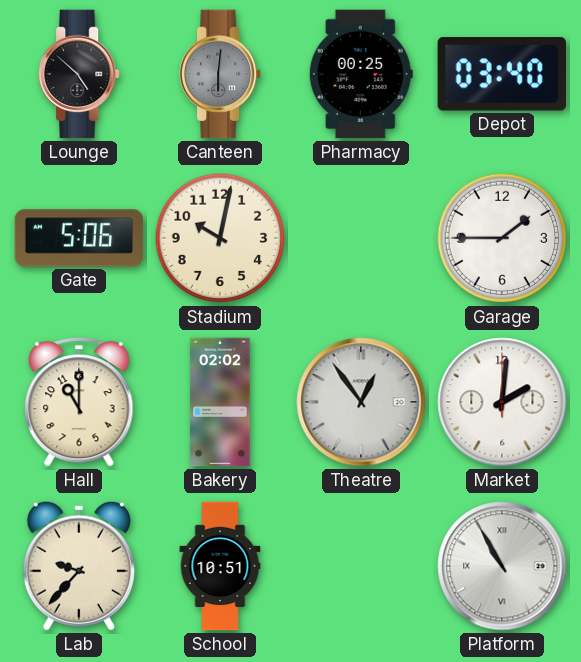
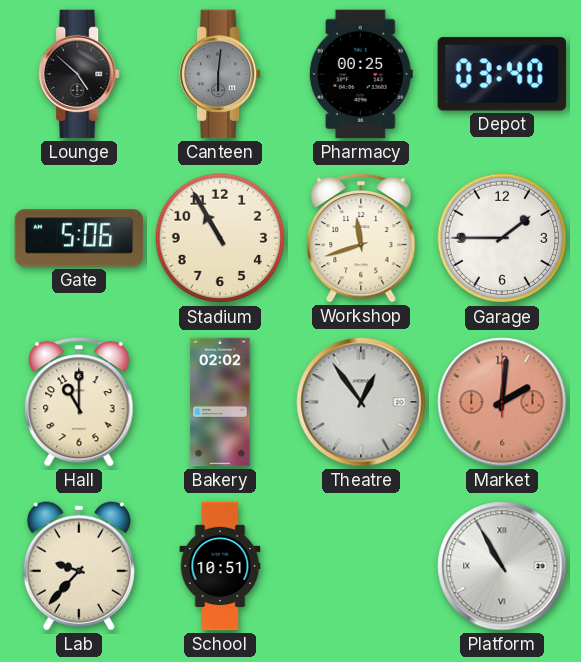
Stadium: 10:02 -> 10:55 (220, 238)
Workshop: none -> 11:42 (361, 238)
Market dial: white -> salmon (502, 402)
